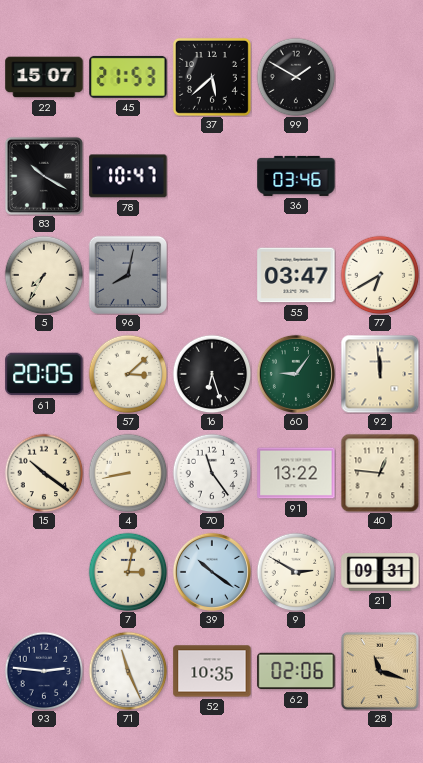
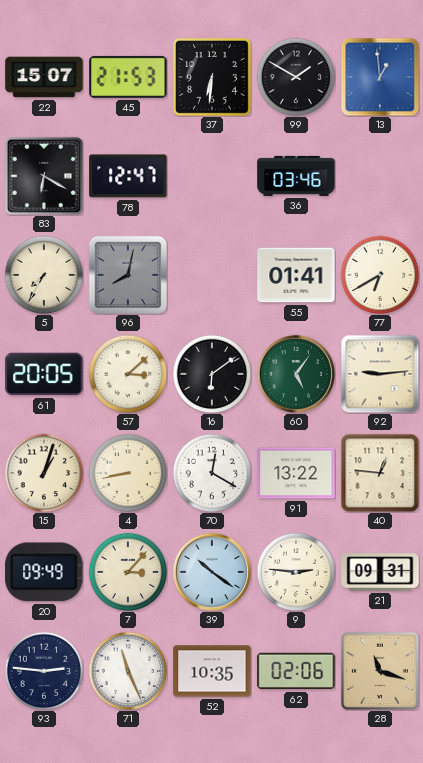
37: 5:38 -> 6:31 (212, 77)
13: none -> 12:59 (380, 77)
83: 10:20 -> 6:20 (44, 176)
78: 10:47 -> 12:47 (128, 176)
55: 03:47 -> 01:41 (296, 275)
16: 6:27 -> 6:09 (212, 374)
60: 9:06 -> 5:06 (296, 374)
92: 11:59 -> 9:14 (380, 374)
15: 10:21 -> 1:03 (44, 473)
70: 11:24 -> 12:20 (212, 473)
20: none -> 09:49 (44, 572)
7: 3:02 -> 3:07 (128, 572)
9: 2:50 -> 2:46 (296, 572)
